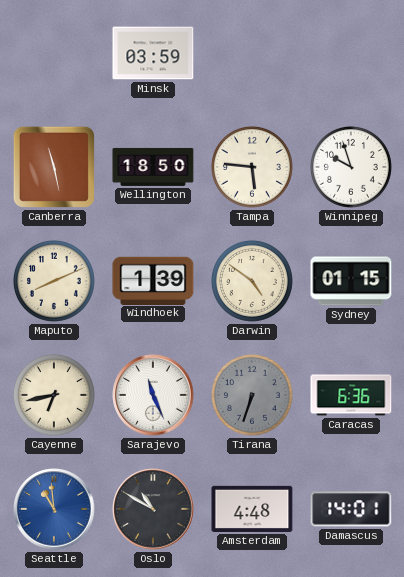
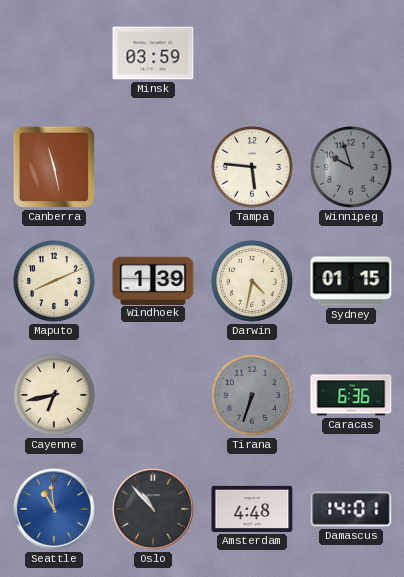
Wellington: 18:50 -> none (153, 167)
Winnipeg dial: white -> grey (351, 167)
Darwin: 4:51 -> 4:32 (252, 281)
Sarajevo: 11:26 -> none (153, 395)
Oslo: 10:50 -> 10:53 (153, 509)
